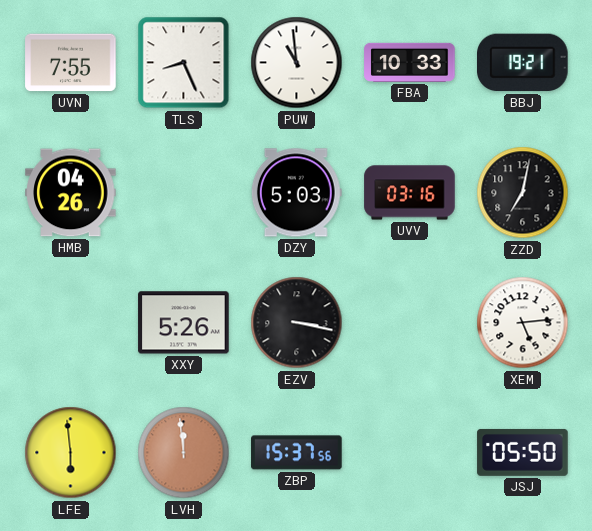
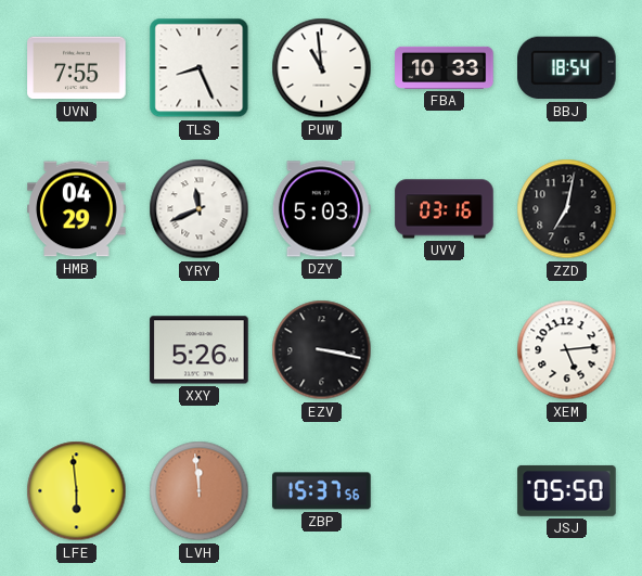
BBJ: 19:21 -> 18:54 (567, 68)
HMB: 04:26 -> 04:29 (77, 209)
YRY: none -> 11:41 (200, 209)
